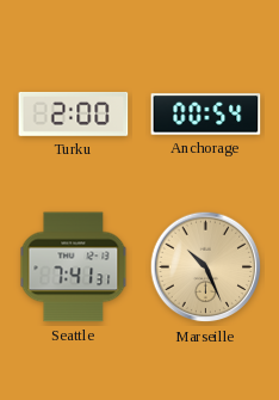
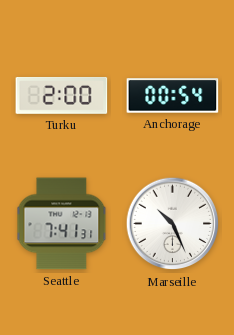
Marseille dial: champagne -> white (173, 224)
